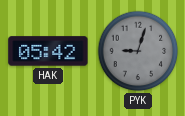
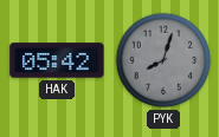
PYK: 9:03 -> 8:03 (163, 60)
